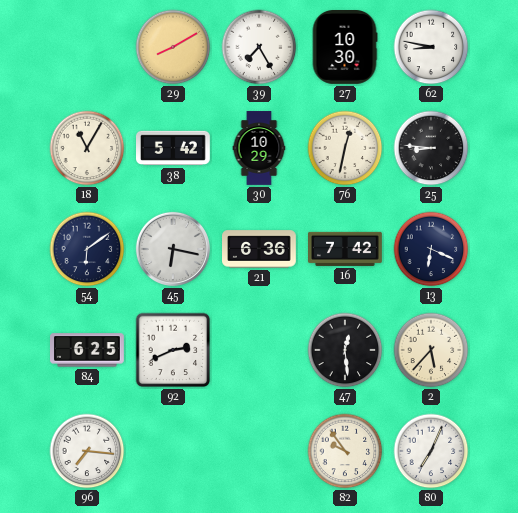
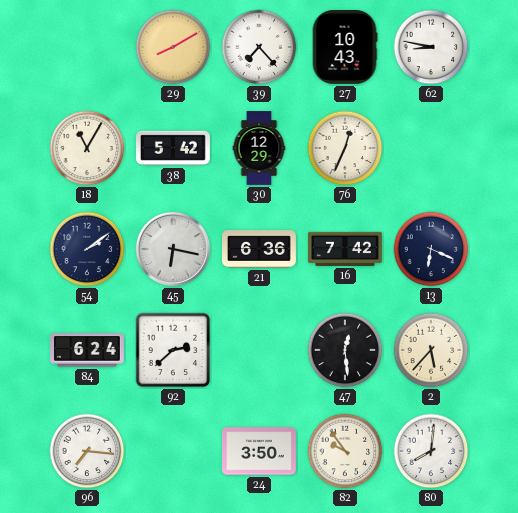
39: 7:25 -> 7:23 (259, 47)
27: 10:30 -> 10:43 (345, 48)
30: 10:29 -> 12:29 (259, 148)
76: 12:32 -> 12:34 (345, 148)
25: 8:46 -> none (431, 148)
54: 6:09 -> 2:09 (87, 249)
84: 6:25 -> 6:24 (88, 350)
92: 2:41 -> 2:38 (173, 350)
24: none -> 3:50 (260, 451)
80: 7:04 -> 8:01 (431, 451)
